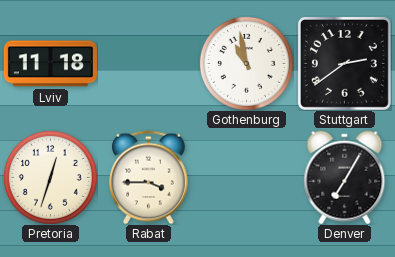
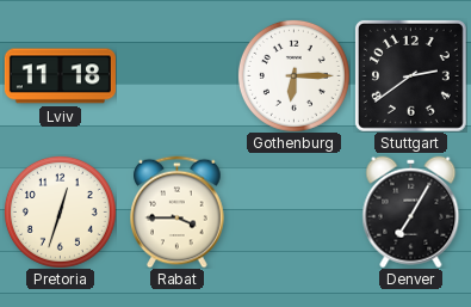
Gothenburg: 10:58 -> 6:15 (293, 75)
